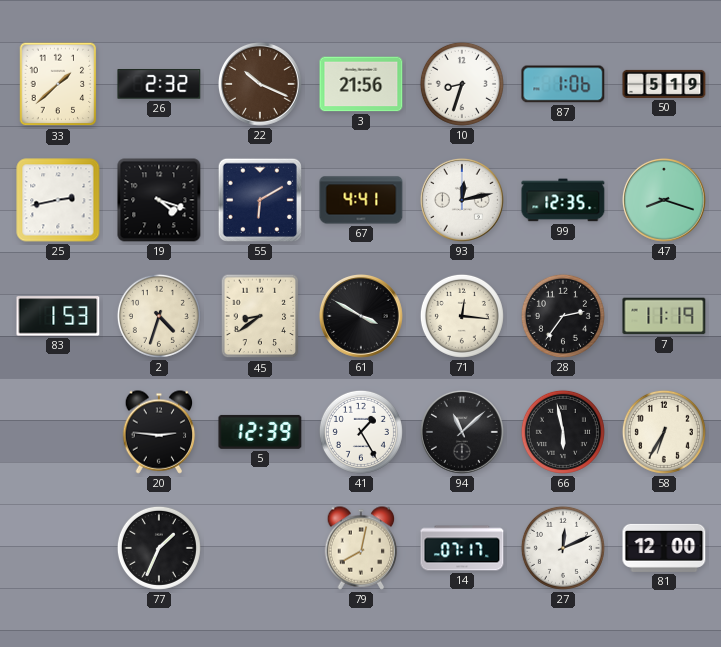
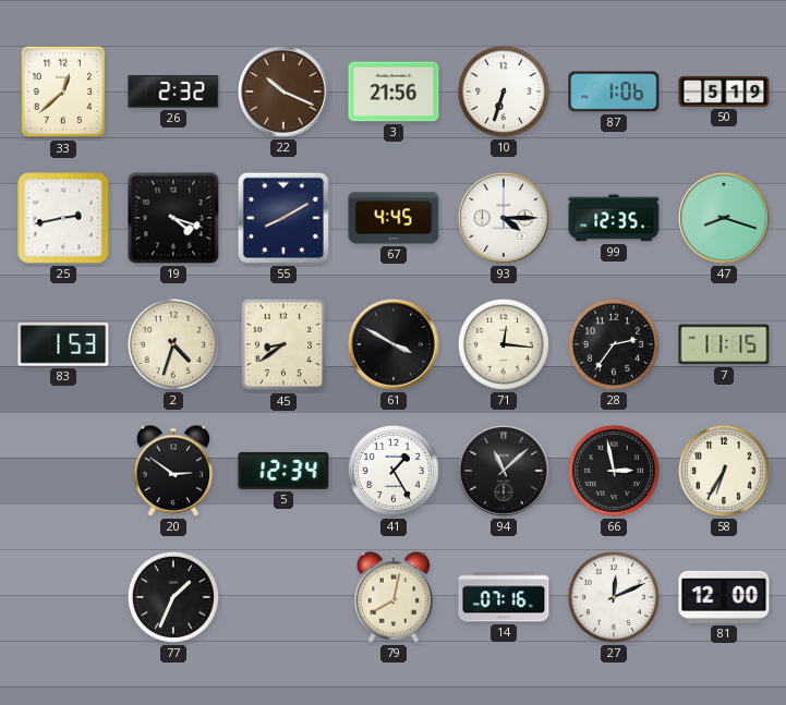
33: 1:38 -> 12:38 (63, 92)
10: 8:33 -> 6:33 (504, 92)
55: 6:10 -> 8:10 (283, 218)
67: 4:41 -> 4:45 (394, 218)
93: 12:13 -> 4:15 (504, 218)
7: 11:19 -> 11:15 (724, 344)
20: 2:46 -> 2:51 (173, 471)
5: 12:39 -> 12:34 (283, 471)
66: 5:58 -> 2:58 (614, 471)
14: 07:17 -> 07:16 (504, 597)
